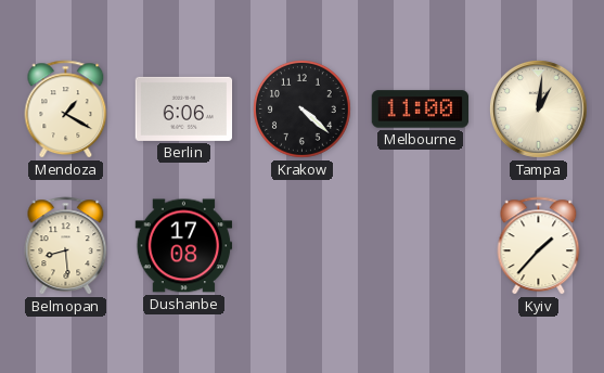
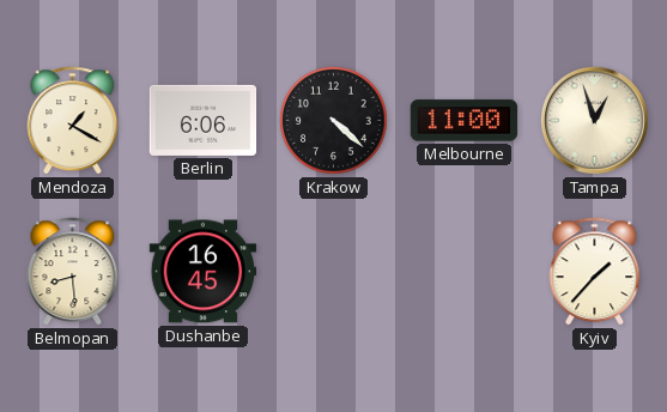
Tampa: 1:01 -> 12:57 (595, 121)
Dushanbe: 17:08 -> 16:45 (204, 272)
